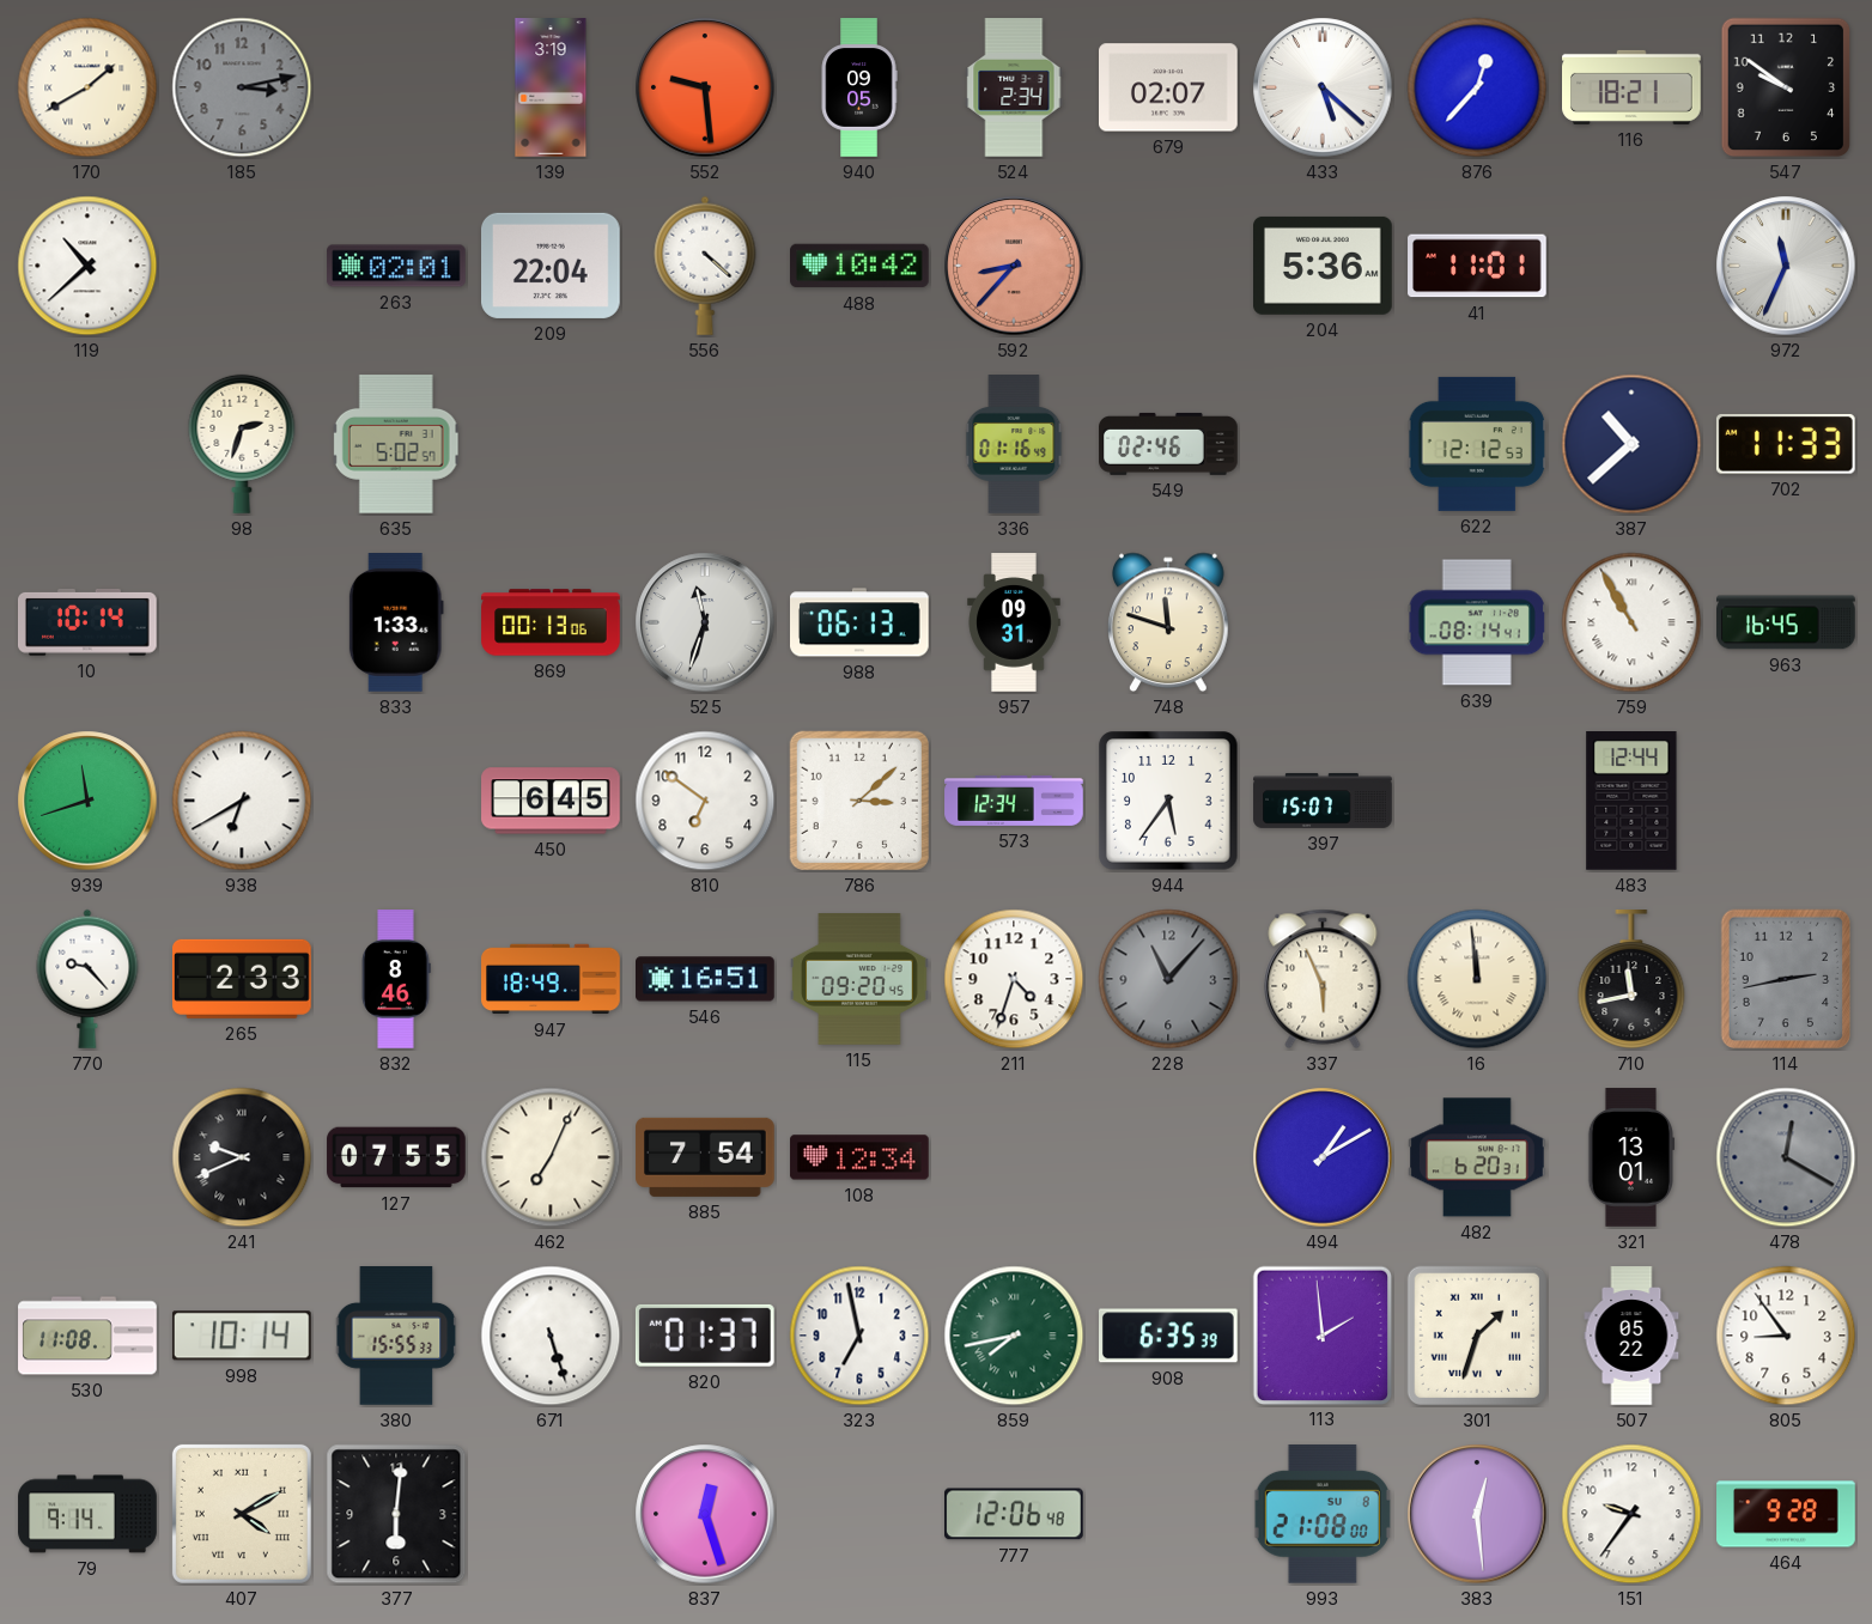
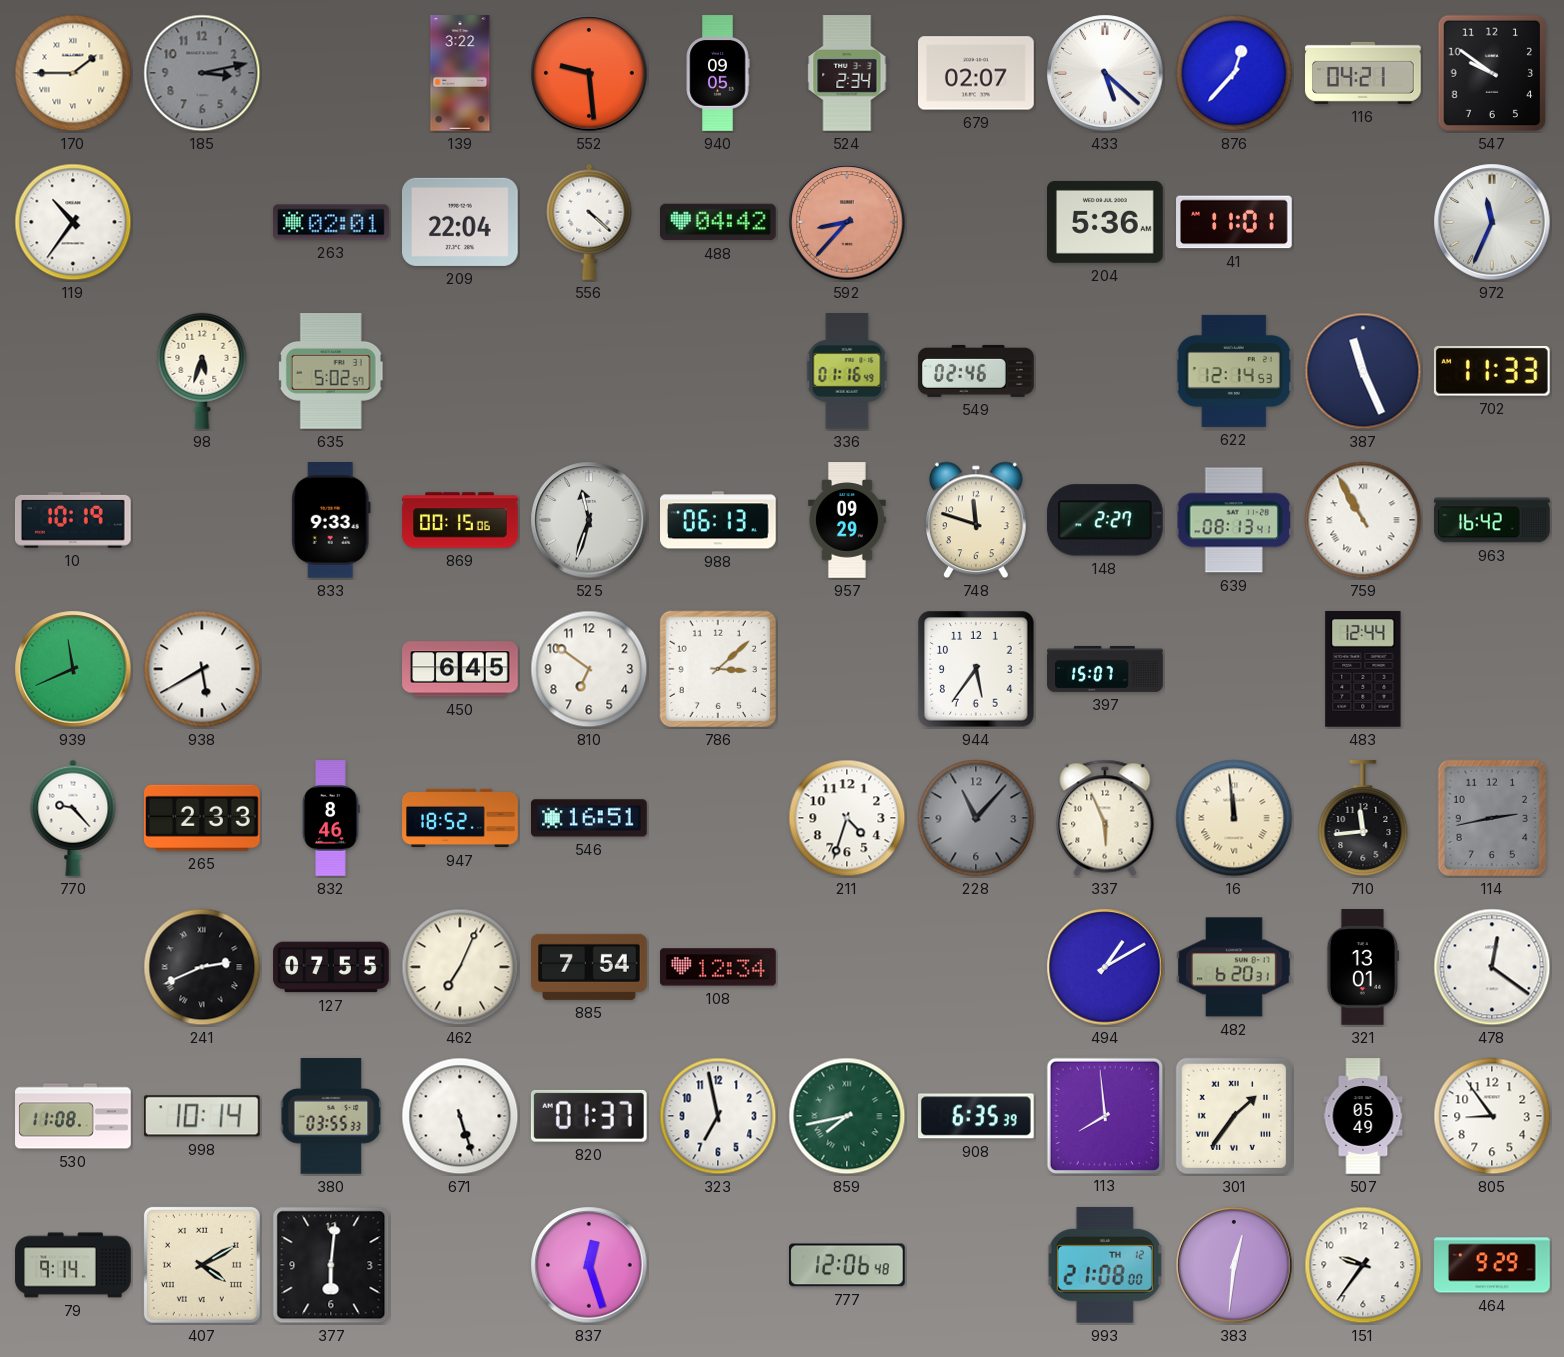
170: 1:40 -> 1:45 (73, 73)
139: 3:19 -> 3:22 (460, 73)
116: 18:21 -> 04:21 (1363, 73)
119: 10:38 -> 10:36 (73, 222)
488: 10:42 -> 04:42 (719, 222)
98: 2:33 -> 5:33 (202, 371)
622: 12:12 -> 12:14 (1234, 371)
387: 10:38 -> 11:26 (1363, 371)
10: 10:14 -> 10:19 (74, 520)
833: 1:33 -> 9:33 (331, 521)
869: 00:13 -> 00:15 (460, 520)
957: 09:31 -> 09:29 (847, 520)
148: none -> 2:27 (1105, 520)
639: 08:14 -> 08:13 (1233, 520)
963: 16:45 -> 16:42 (1493, 520)
939: 11:42 -> 11:41 (73, 669)
938: 6:40 -> 5:40 (202, 669)
573: 12:34 -> none (1014, 801)
947: 18:49 -> 18:52 (460, 818)
115: 09:20 -> none (859, 980)
710: 11:43 -> 11:44 (1363, 819)
241: 9:41 -> 2:41 (202, 967)
478: 12:20 -> 12:21 (1492, 967)
478 dial: grey -> white (1492, 967)
380: 15:55 -> 03:55 (331, 1116)
113: 1:59 -> 7:59 (1104, 1115)
301: 1:33 -> 1:36 (1234, 1116)
507: 05:22 -> 05:49 (1363, 1116)
993 date: SU 8 -> TH 12 (1105, 1265)
383: 12:29 -> 12:31 (1234, 1265)
464: 9:28 -> 9:29 (1492, 1265)
